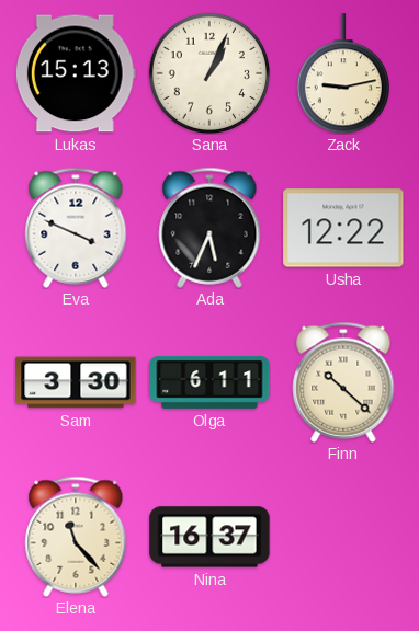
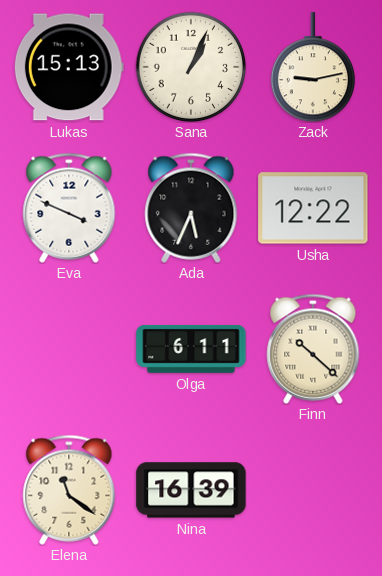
Sam: 3:30 -> none (76, 382)
Elena: 11:23 -> 11:21 (69, 490)
Nina: 16:37 -> 16:39 (191, 490)
